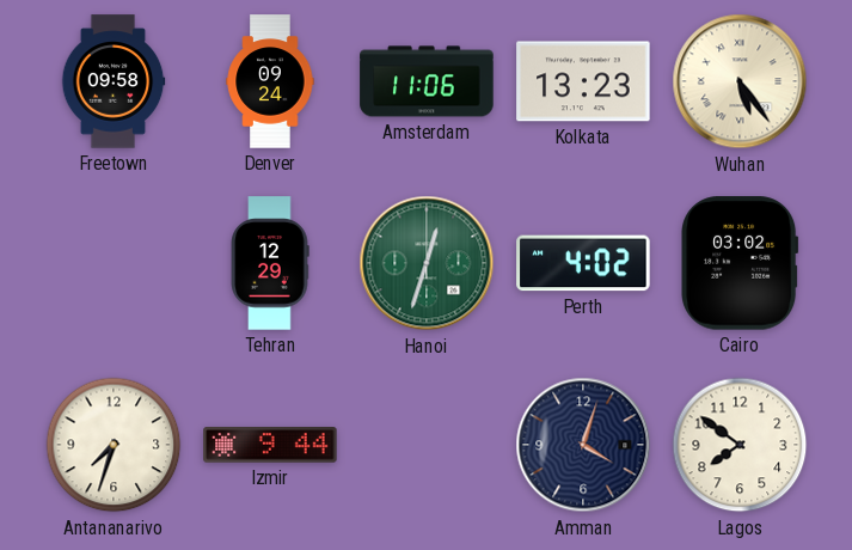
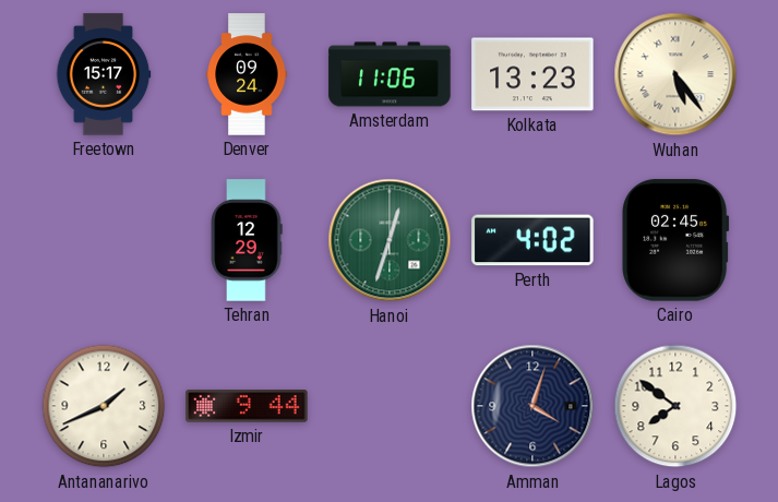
Freetown: 09:58 -> 15:17 (104, 74)
Cairo: 03:02 -> 02:45 (675, 240)
Antananarivo: 7:33 -> 1:41 (104, 406)
